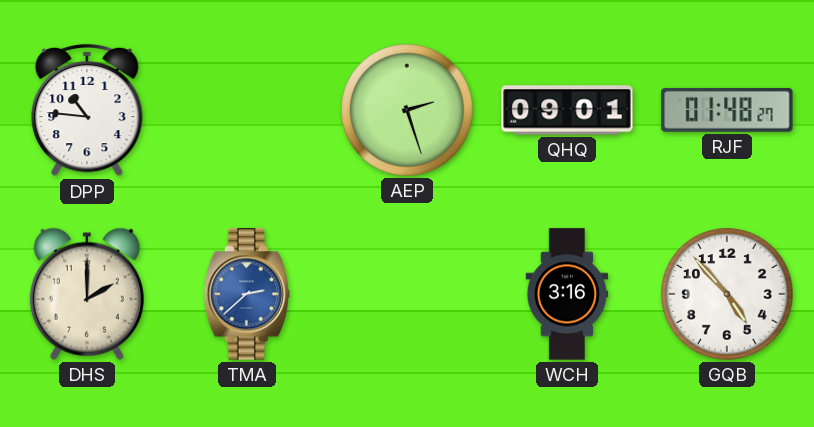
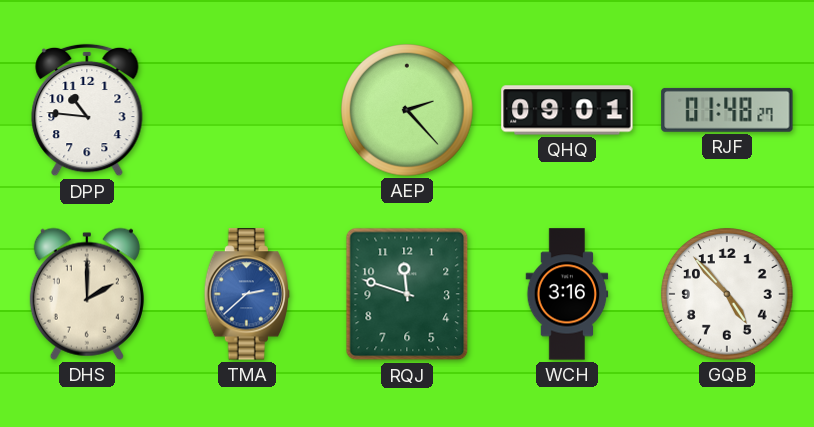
AEP: 2:27 -> 2:23 (407, 110)
RQJ: none -> 11:48 (407, 294)
